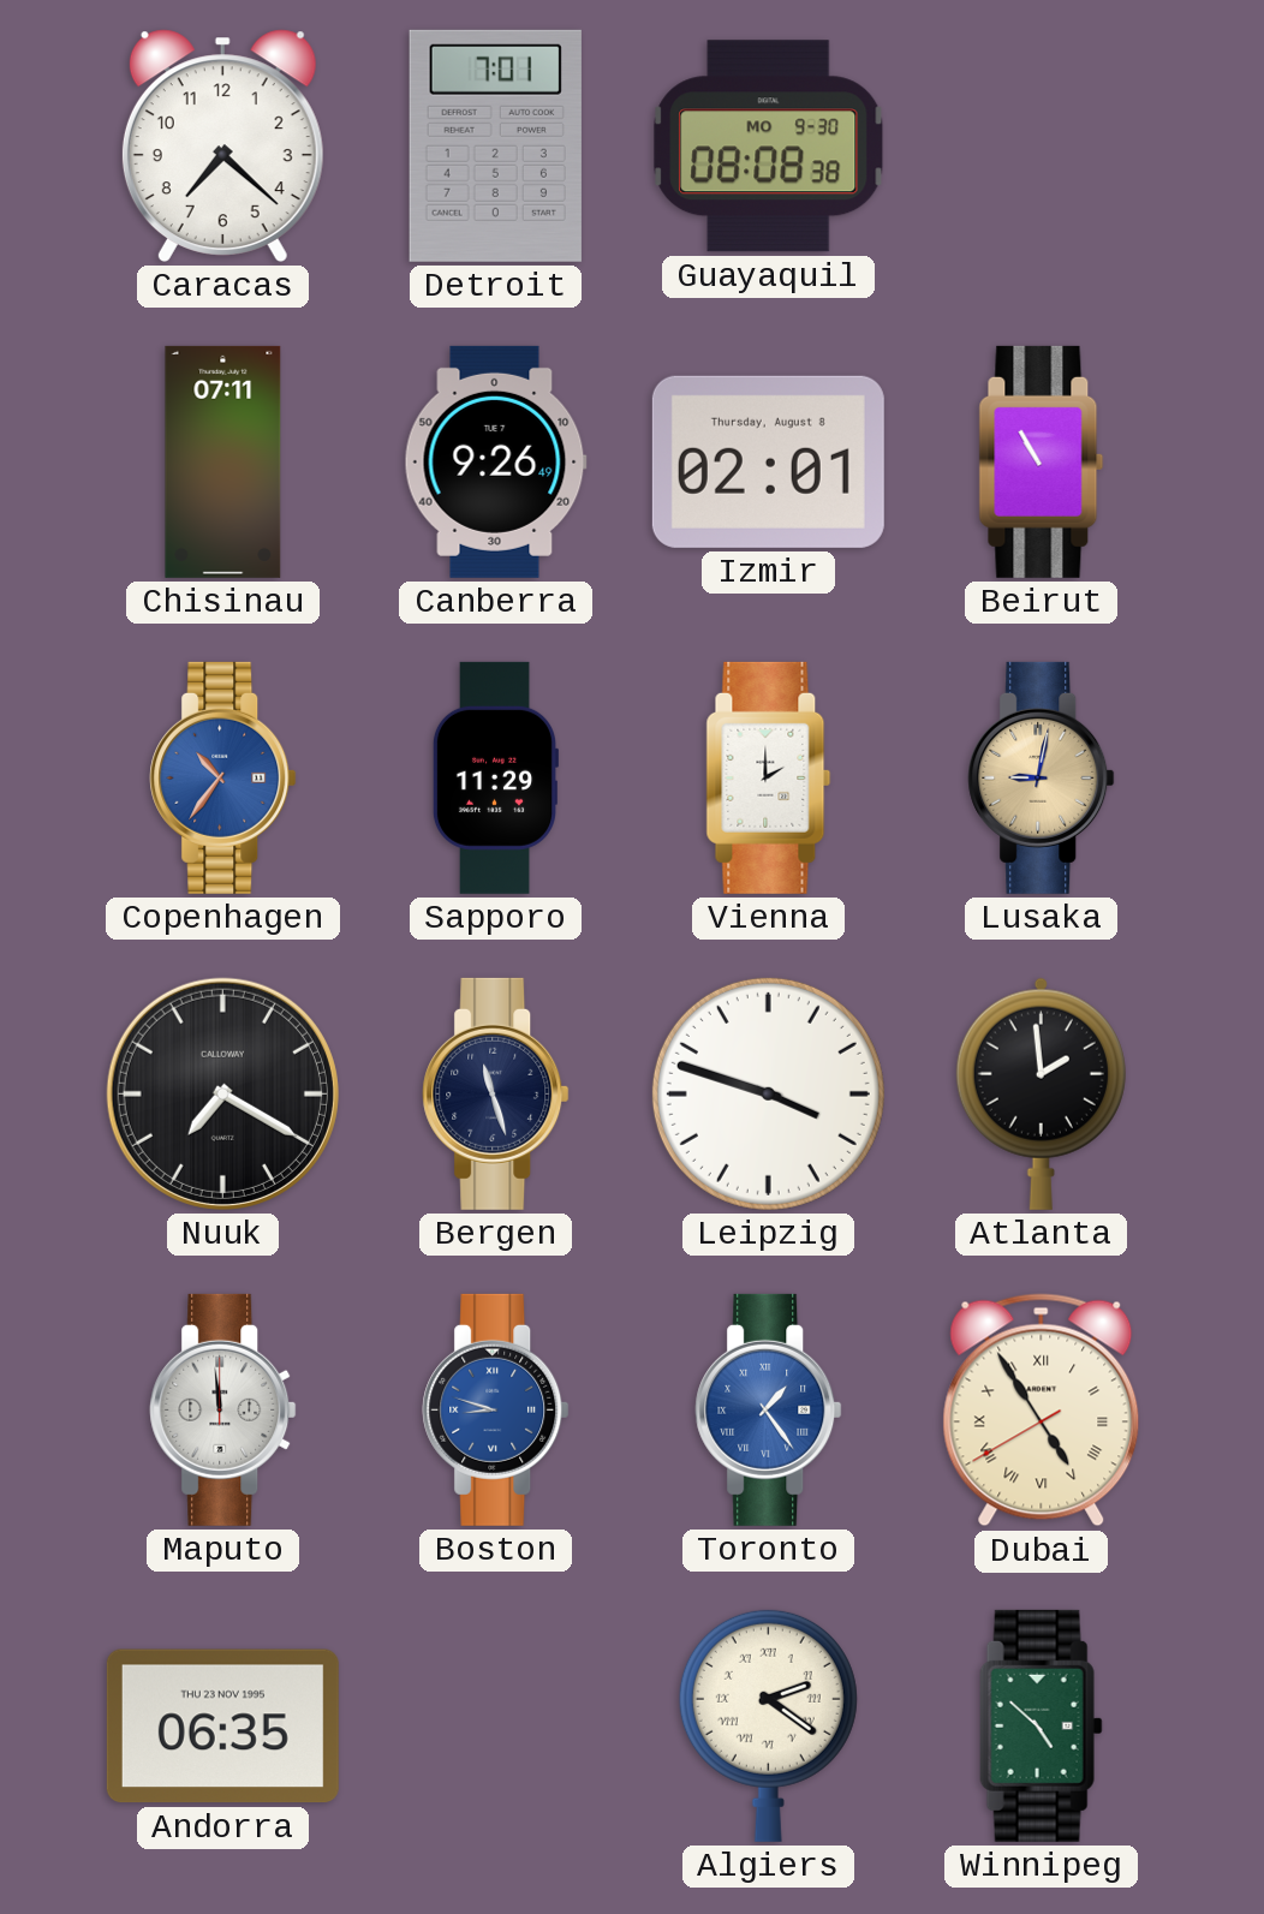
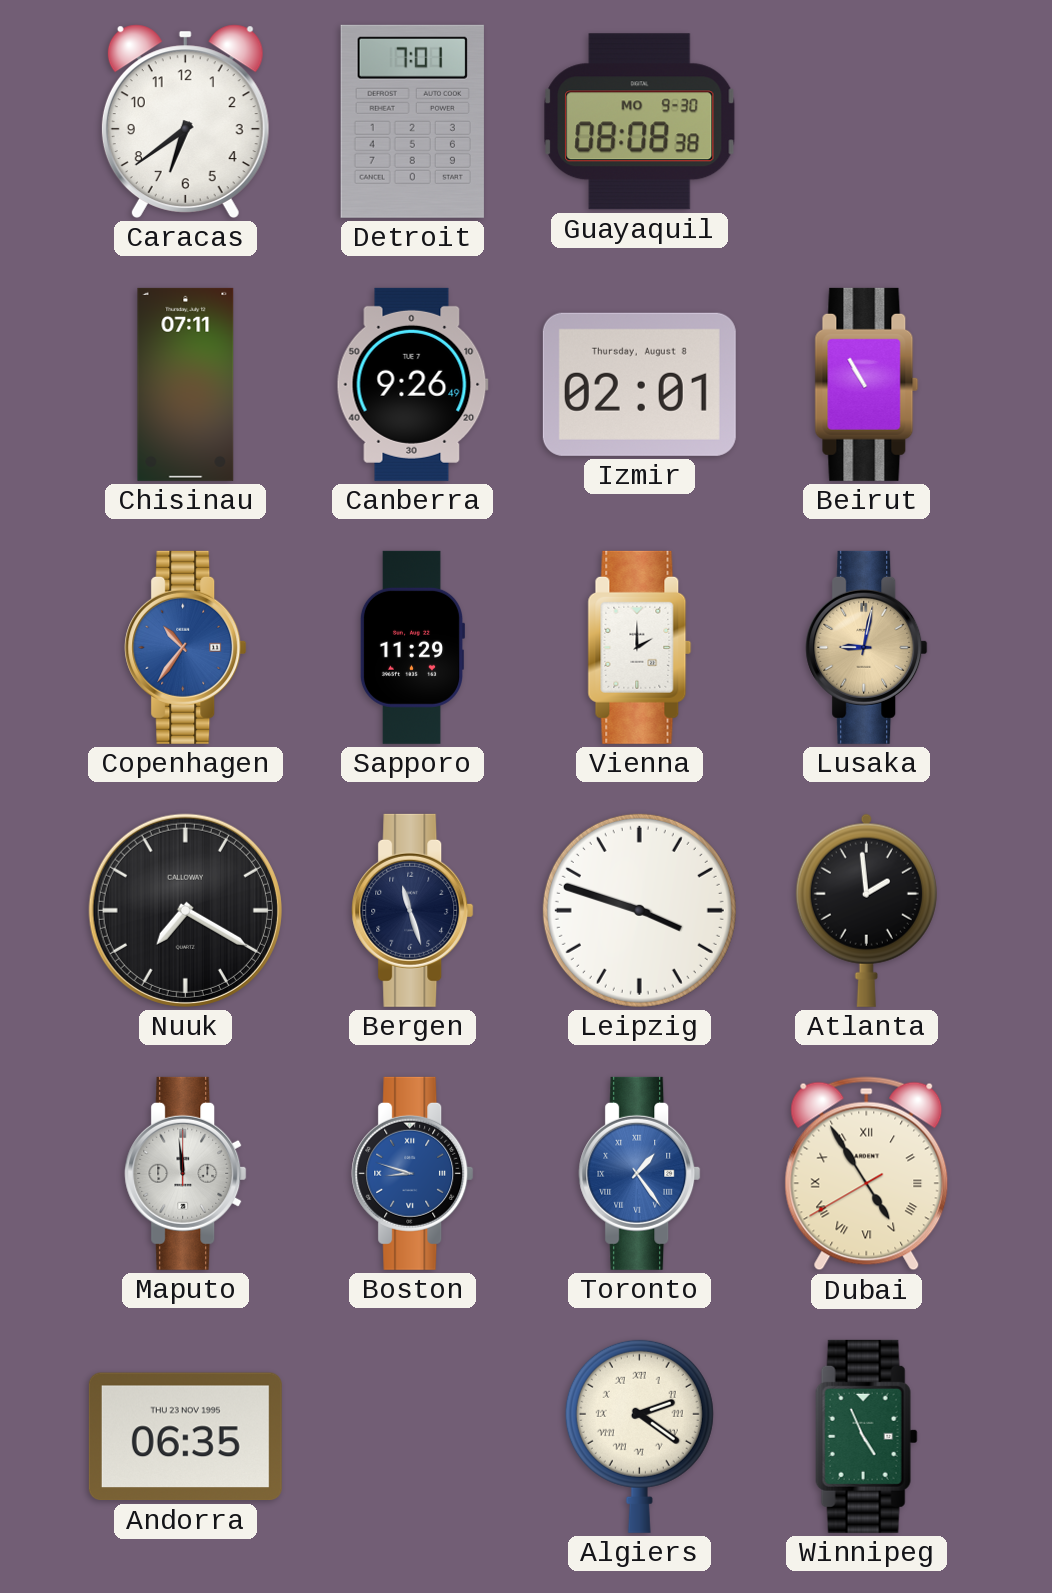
Caracas: 7:22 -> 6:39 (185, 121)
Winnipeg: 4:52 -> 4:56 (867, 1436)
